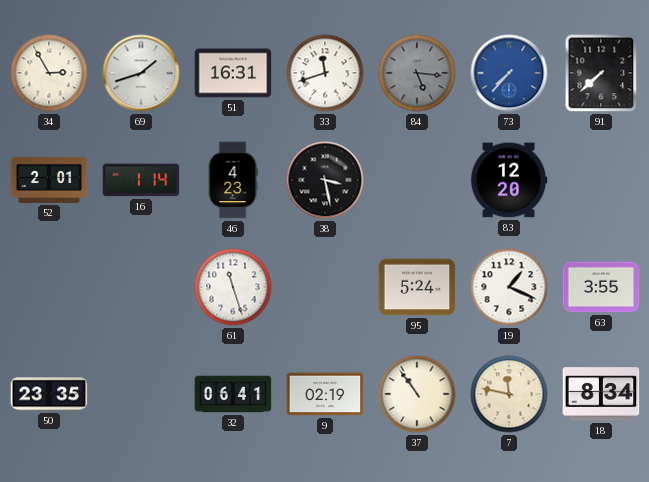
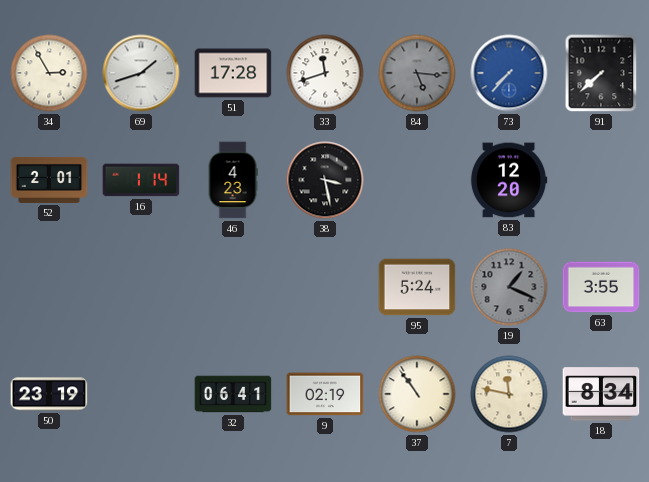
51: 16:31 -> 17:28 (233, 73)
61: 11:27 -> none (233, 287)
19 dial: white -> grey (509, 287)
50: 23:35 -> 23:19 (49, 394)
